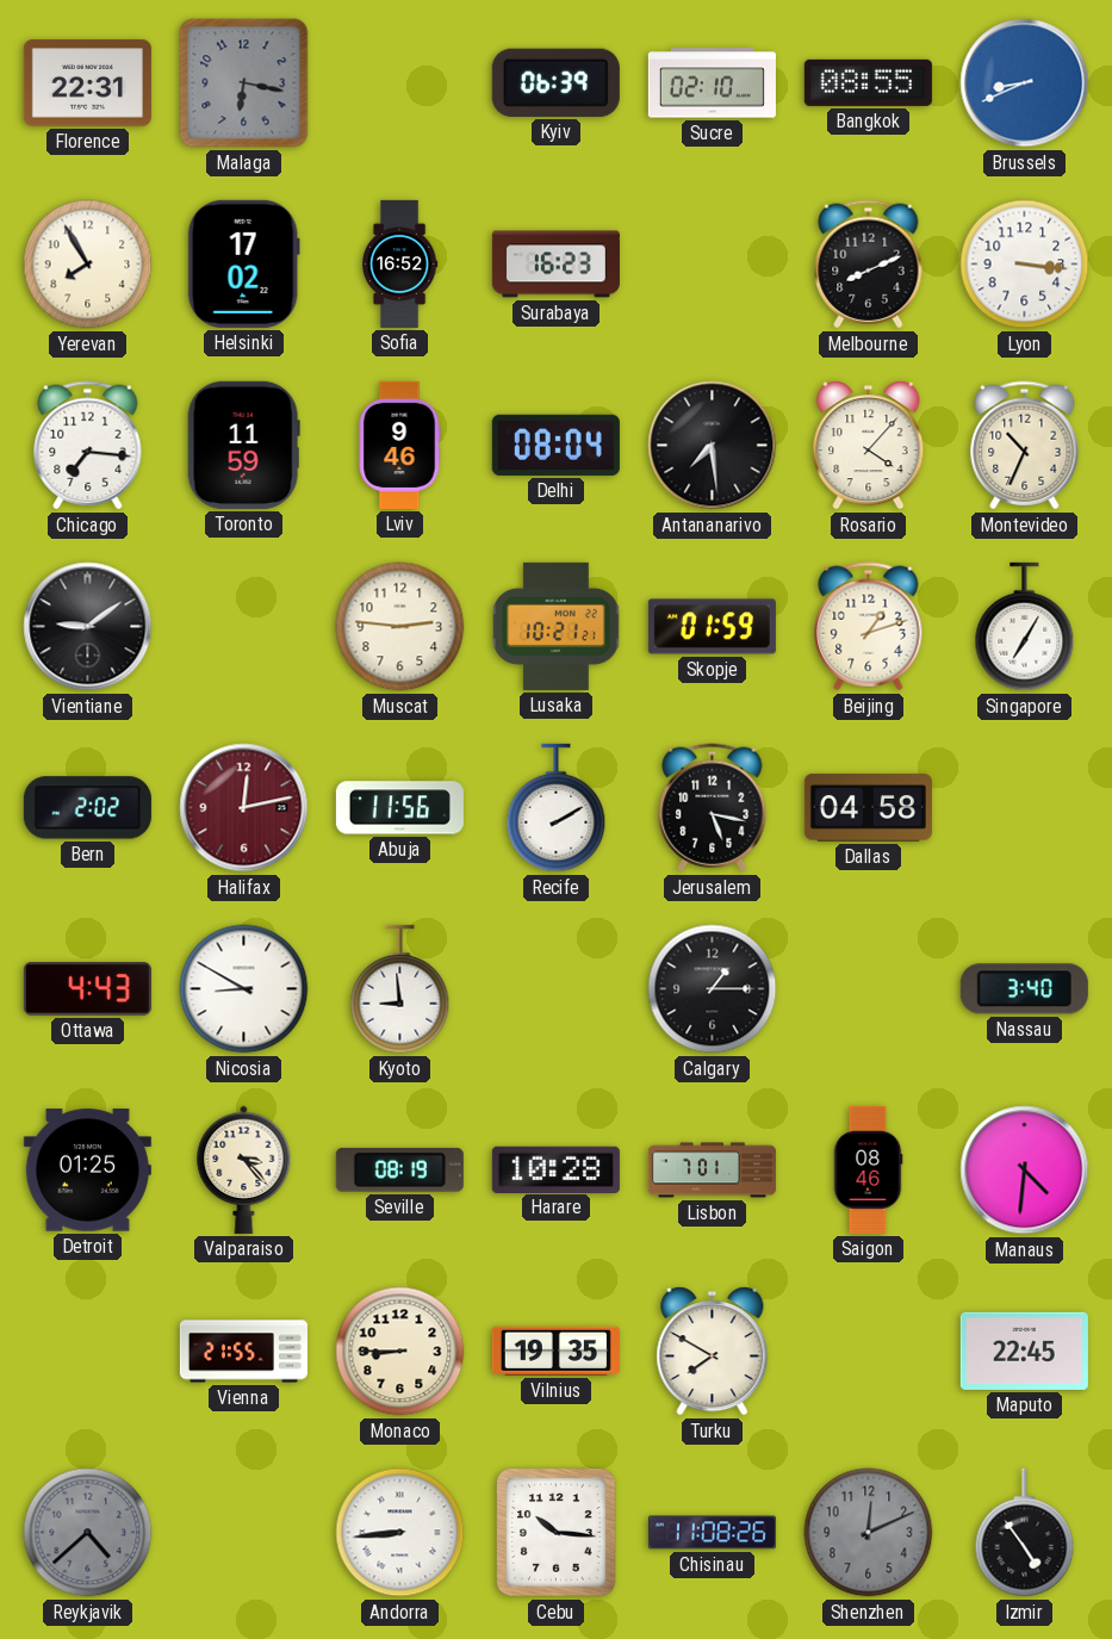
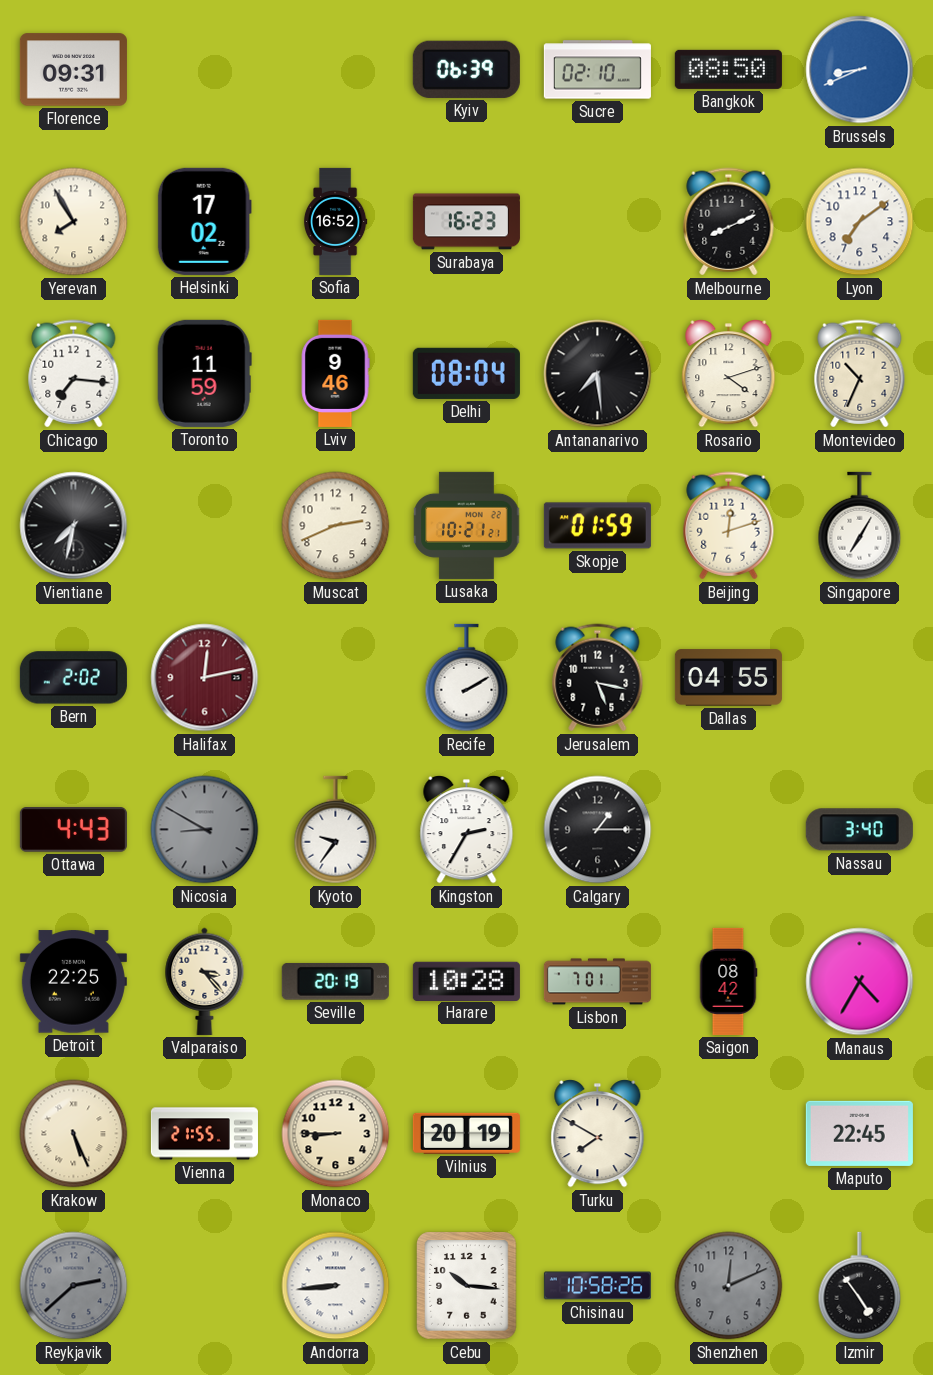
Florence: 22:31 -> 09:31 (73, 70)
Malaga: 6:17 -> none (244, 83)
Bangkok: 08:55 -> 08:50 (728, 69)
Lyon: 3:16 -> 7:09 (860, 222)
Rosario: 4:07 -> 4:12 (729, 374)
Vientiane: 9:09 -> 7:32 (74, 526)
Muscat: 2:46 -> 2:41 (336, 526)
Beijing: 1:12 -> 12:12 (729, 526)
Abuja: 11:56 -> none (399, 808)
Dallas: 04:58 -> 04:55 (728, 678)
Nicosia dial: white -> grey (205, 830)
Kyoto: 8:59 -> 9:36 (336, 830)
Kingston: none -> 2:35 (467, 830)
Detroit: 01:25 -> 22:25 (73, 982)
Seville: 08:19 -> 20:19 (335, 981)
Saigon: 08:46 -> 08:42 (728, 981)
Manaus: 4:31 -> 4:35 (860, 982)
Krakow: none -> 5:26 (74, 1134)
Vilnius: 19:35 -> 20:19 (466, 1133)
Reykjavik: 4:38 -> 2:38 (74, 1286)
Chisinau: 11:08 -> 10:58 (597, 1286)
